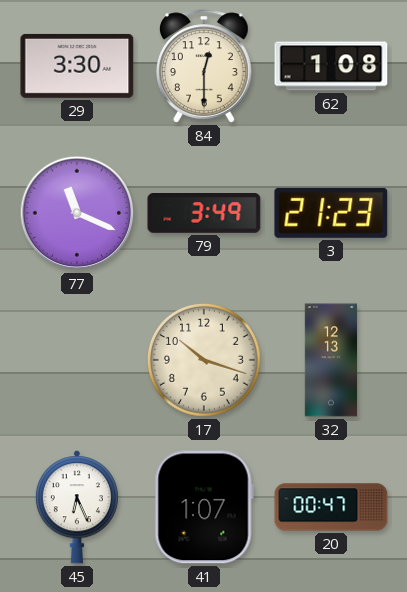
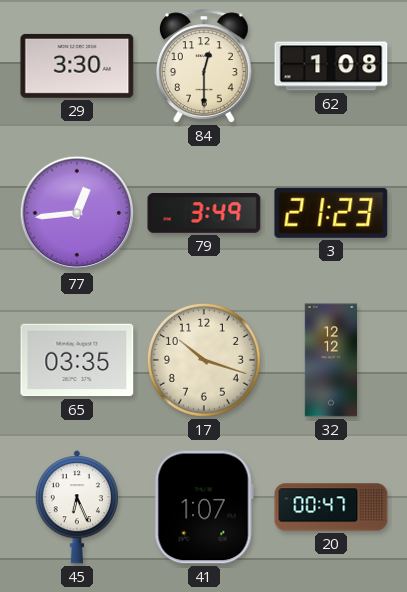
77: 11:19 -> 12:44 (77, 213)
65: none -> 03:35 (77, 360)
32: 12:13 -> 12:12 (331, 360)
